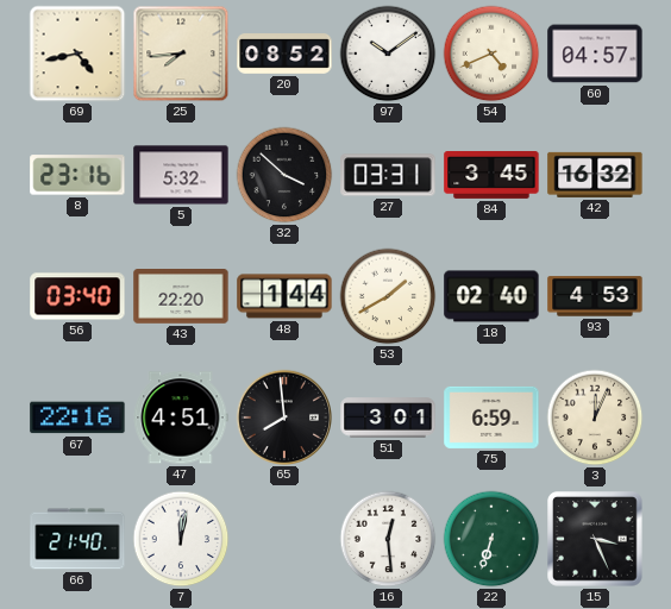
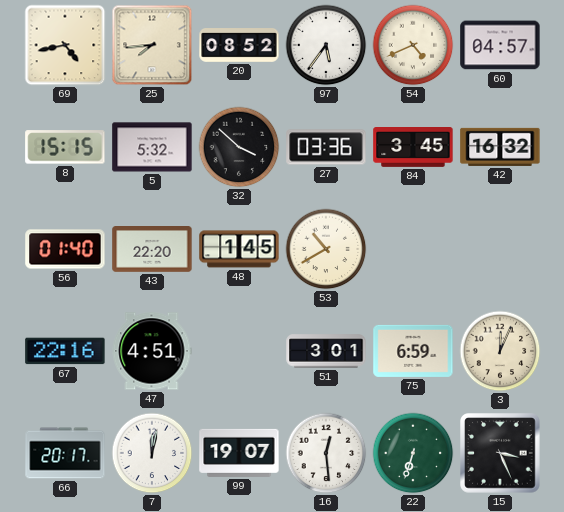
97: 10:09 -> 5:36 (326, 45)
8: 23:16 -> 15:15 (65, 147)
27: 03:31 -> 03:36 (326, 147)
56: 03:40 -> 01:40 (65, 249)
48: 1:44 -> 1:45 (239, 249)
53: 1:40 -> 10:40 (326, 249)
18: 02:40 -> none (491, 296)
93: 4:53 -> none (595, 296)
65: 7:59 -> none (283, 416)
66: 21:40 -> 20:17 (65, 453)
99: none -> 19:07 (239, 453)
